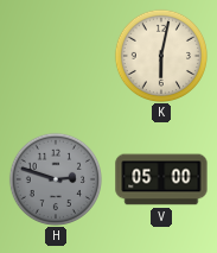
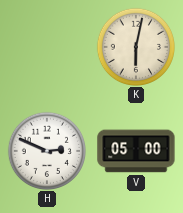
H: 2:48 -> 2:49 (46, 150)
H dial: grey -> white (46, 150)
